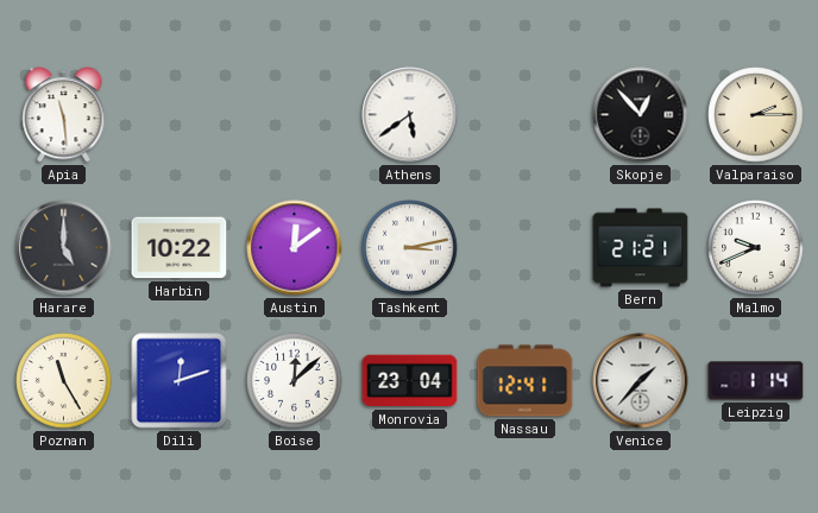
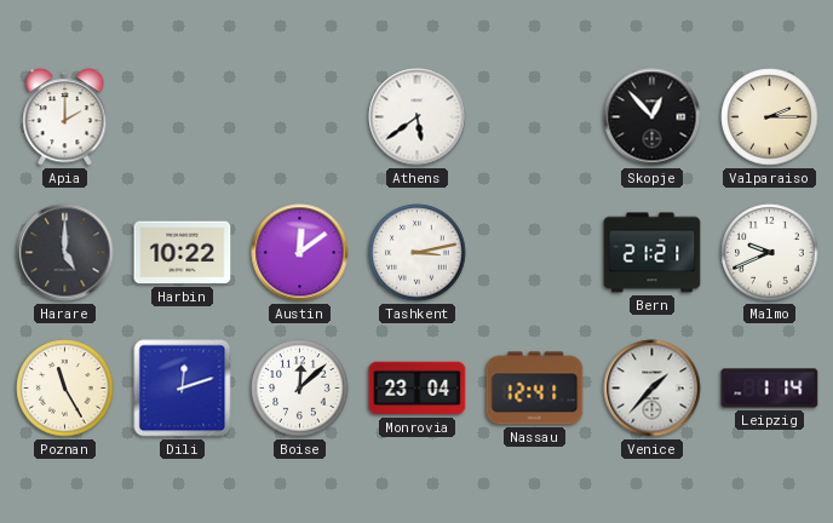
Apia: 11:29 -> 2:00 (65, 117)
